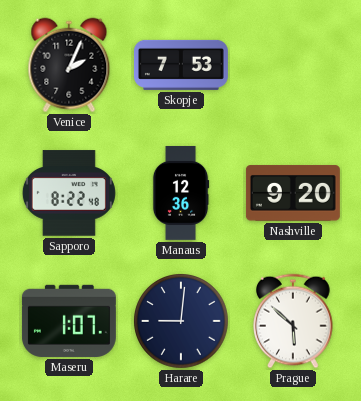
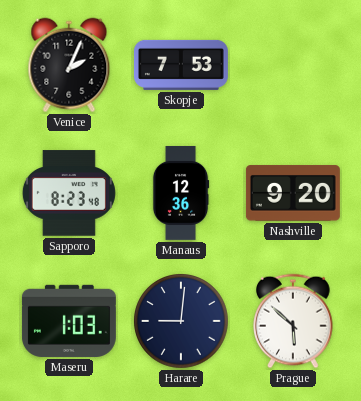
Sapporo: 8:22 -> 8:23 (69, 193)
Maseru: 1:07 -> 1:03 (69, 321)
